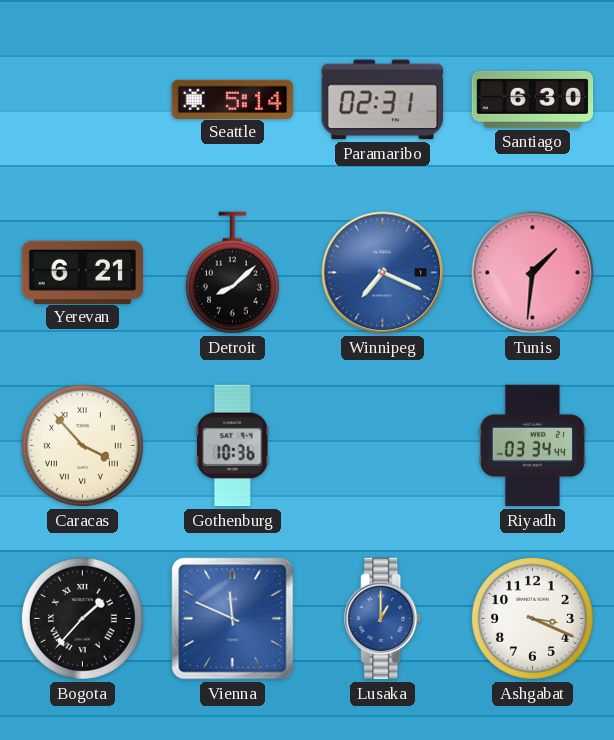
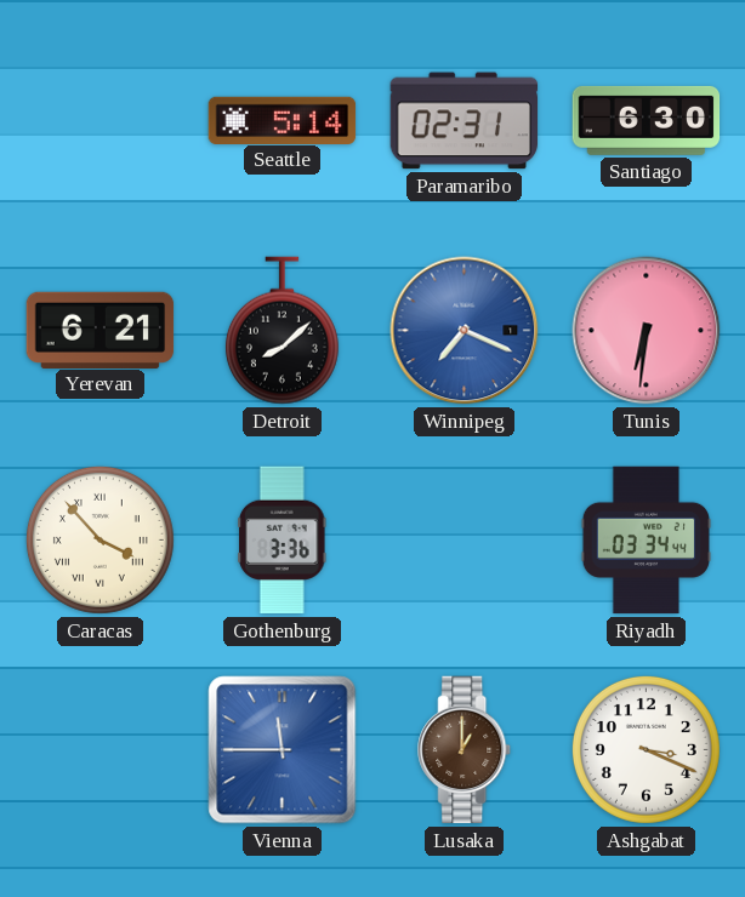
Tunis: 1:31 -> 6:31 (647, 331)
Gothenburg: 10:36 -> 3:36 (283, 541)
Bogota: 1:37 -> none (82, 618)
Vienna: 11:49 -> 11:45 (283, 750)
Lusaka dial: blue -> brown (465, 750)
